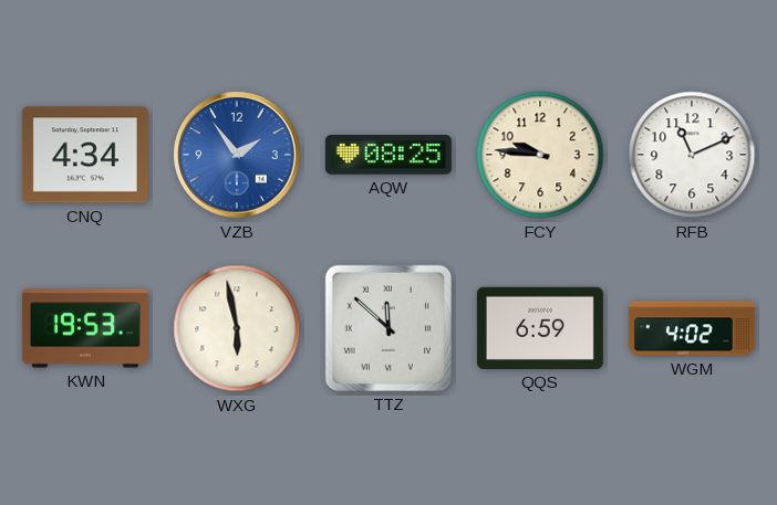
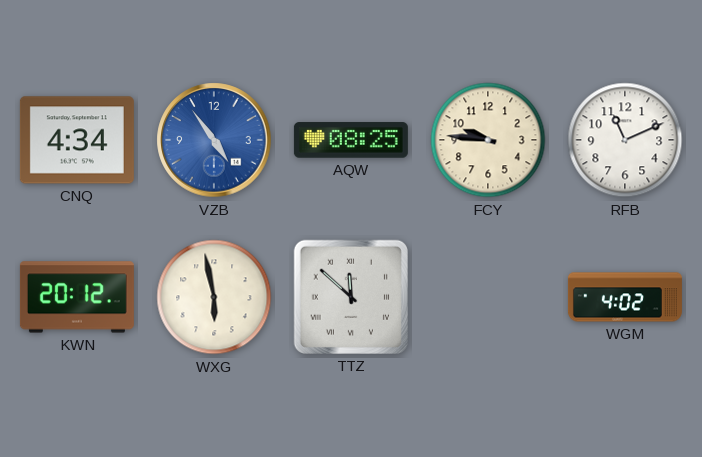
VZB: 1:54 -> 4:54 (214, 140)
KWN: 19:53 -> 20:12 (77, 297)
QQS: 6:59 -> none (540, 328)
